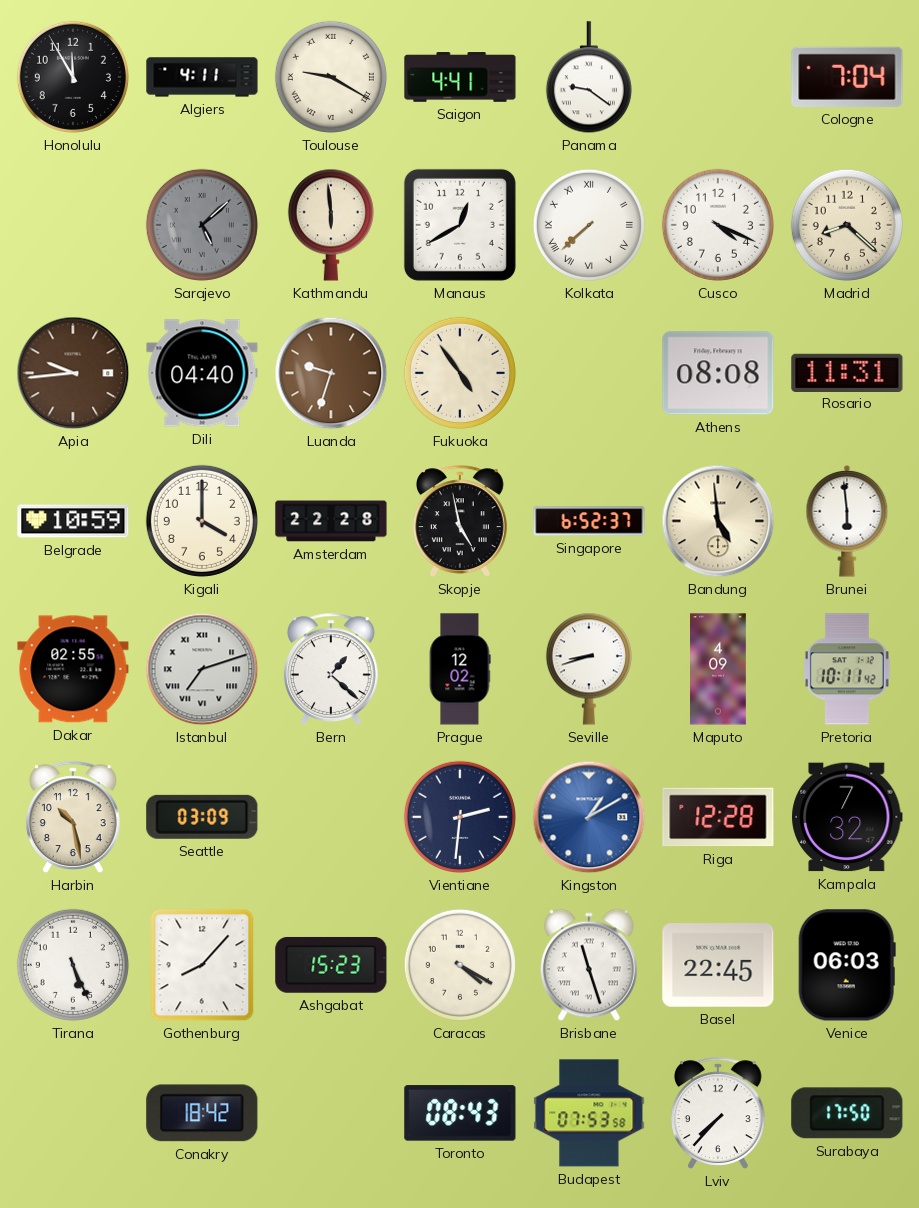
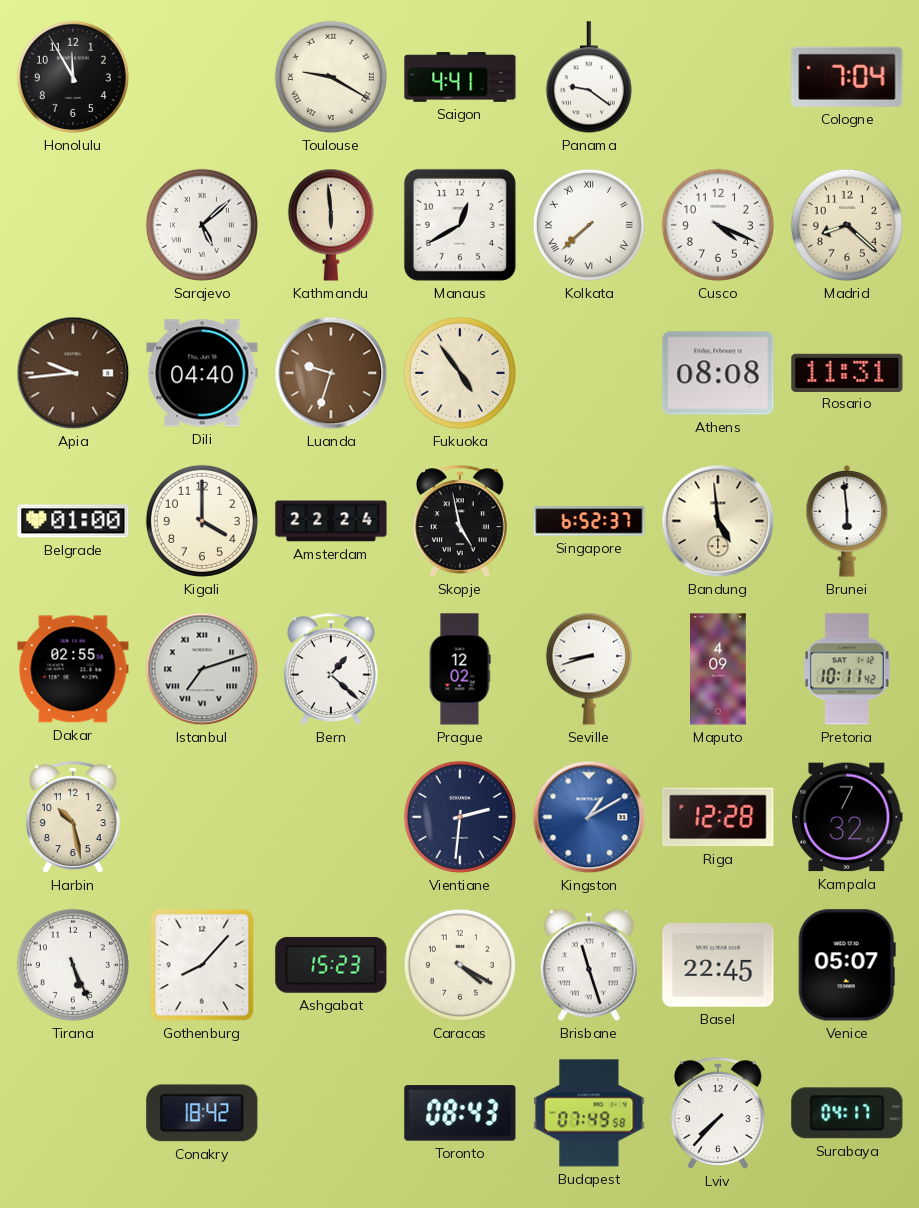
Algiers: 4:11 -> none (202, 77)
Sarajevo dial: grey -> white (202, 225)
Belgrade: 10:59 -> 01:00 (73, 521)
Amsterdam: 22:28 -> 22:24 (331, 521)
Seattle: 03:09 -> none (202, 817)
Venice: 06:03 -> 05:07 (847, 965)
Budapest: 07:53 -> 07:49 (589, 1113)
Surabaya: 17:50 -> 04:17 (847, 1113)
